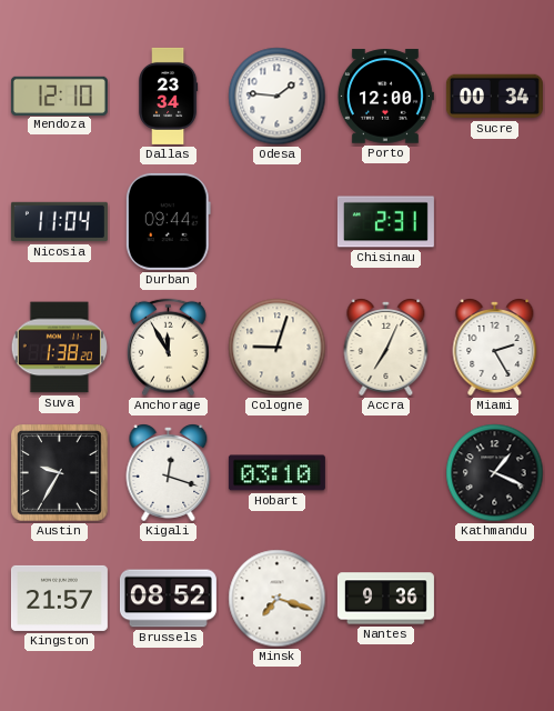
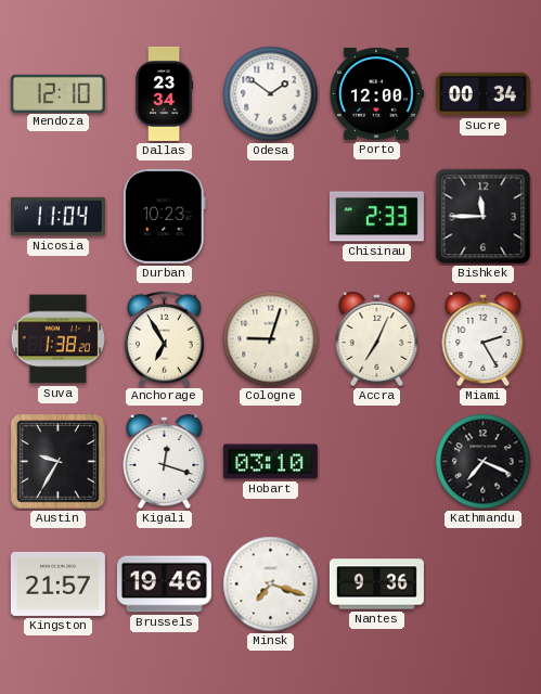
Odesa: 1:46 -> 1:51 (271, 94)
Durban: 09:44 -> 10:23 (164, 216)
Chisinau: 2:31 -> 2:33 (376, 217)
Bishkek: none -> 11:45 (484, 217)
Anchorage: 11:55 -> 6:55 (164, 339)
Kathmandu: 1:19 -> 7:19 (484, 462)
Brussels: 08:52 -> 19:46 (164, 584)
